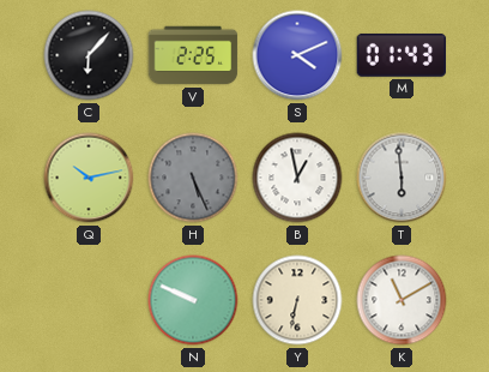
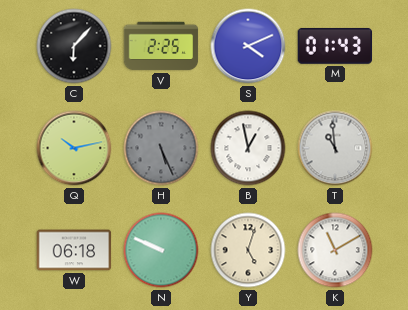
T: 5:59 -> 10:59 (335, 148)
W: none -> 06:18 (74, 250)
Y: 6:32 -> 5:03 (248, 250)
